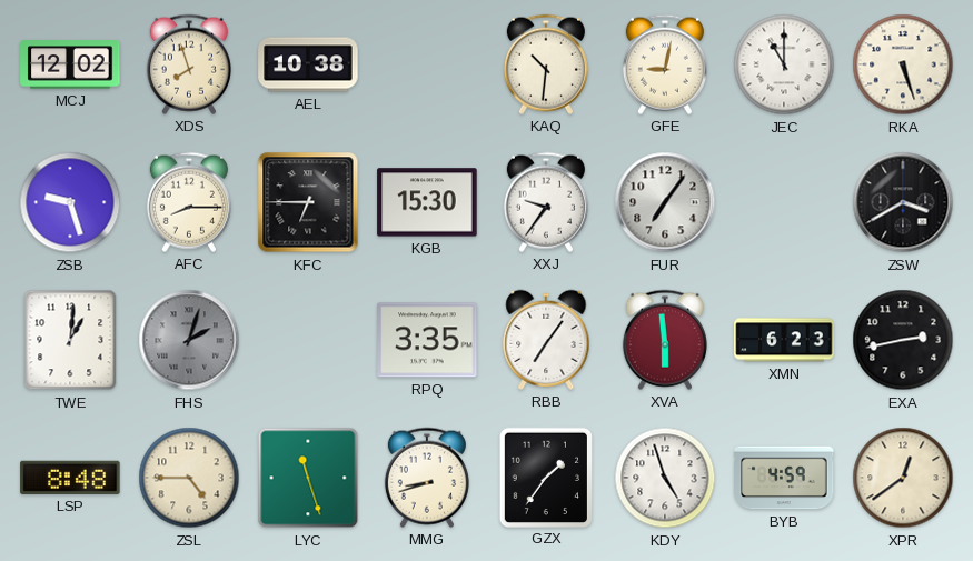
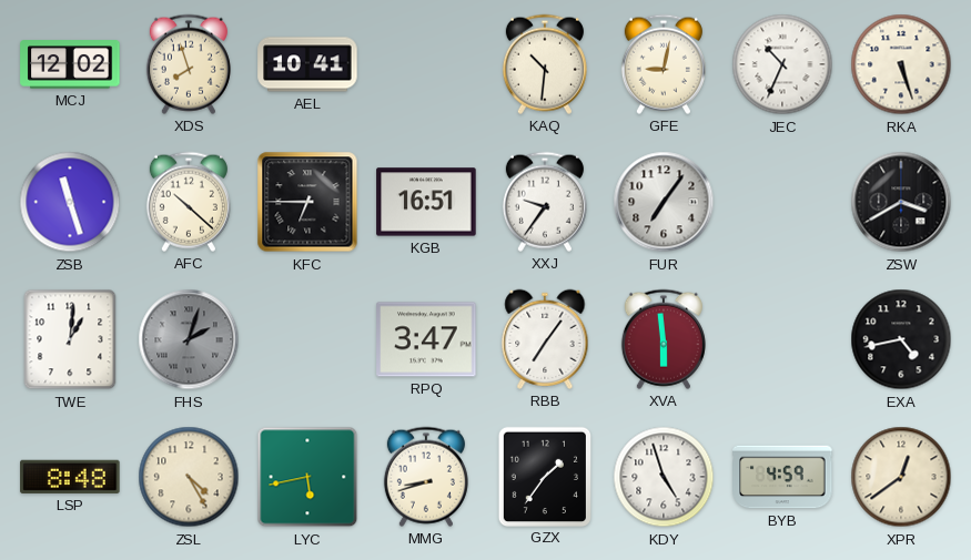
AEL: 10:38 -> 10:41 (307, 64)
JEC: 11:00 -> 10:34 (782, 64)
ZSB: 9:27 -> 11:27 (70, 202)
AFC: 8:15 -> 10:22 (189, 202)
KGB: 15:30 -> 16:51 (426, 202)
RPQ: 3:35 -> 3:47 (426, 339)
XMN: 6:23 -> none (784, 340)
EXA: 2:43 -> 4:43 (901, 339)
ZSL: 4:45 -> 4:25 (189, 477)
LYC: 11:27 -> 5:43 (307, 477)
